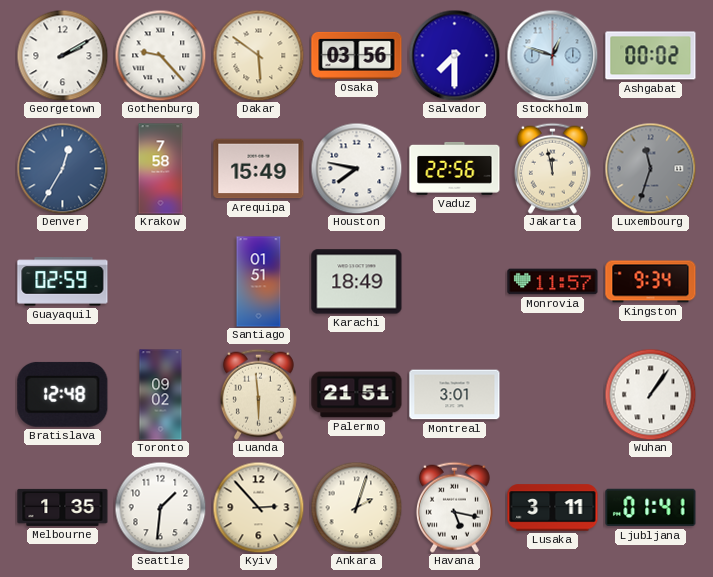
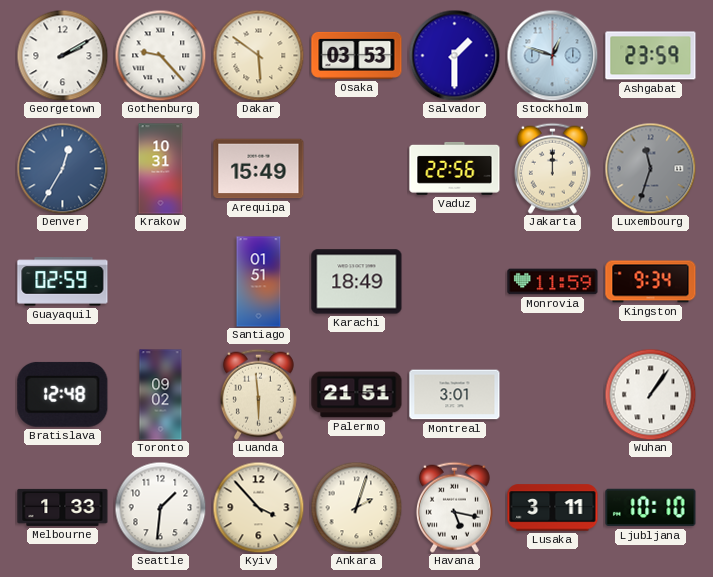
Osaka: 03:56 -> 03:53 (357, 55)
Salvador: 7:30 -> 1:30 (454, 55)
Ashgabat: 00:02 -> 23:59 (651, 56)
Krakow: 7:58 -> 10:31 (161, 169)
Houston: 7:47 -> none (356, 168)
Jakarta: 11:58 -> 12:00 (552, 168)
Monrovia: 11:57 -> 11:59 (553, 282)
Melbourne: 1:35 -> 1:33 (63, 507)
Kyiv: 2:53 -> 3:53 (258, 507)
Ljubljana: 01:41 -> 10:10 (651, 508)
